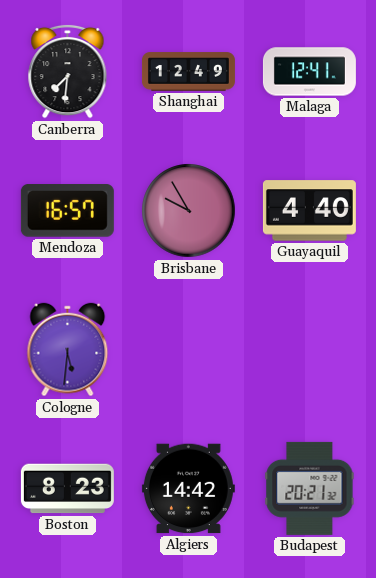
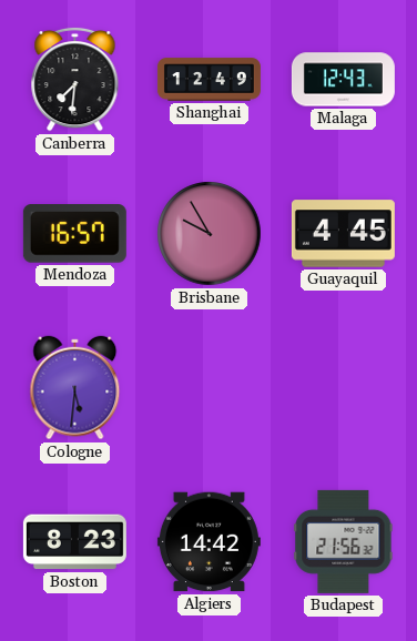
Malaga: 12:41 -> 12:43 (343, 80)
Guayaquil: 4:40 -> 4:45 (343, 234)
Budapest: 20:21 -> 21:56 (344, 541)
